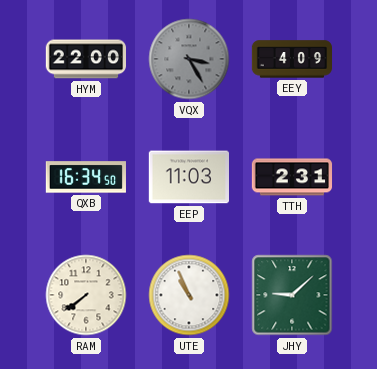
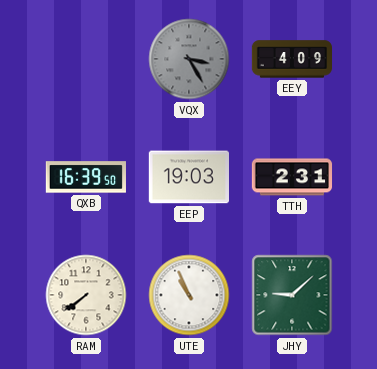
HYM: 22:00 -> none (86, 59)
QXB: 16:34 -> 16:39 (85, 177)
EEP: 11:03 -> 19:03 (188, 177)
